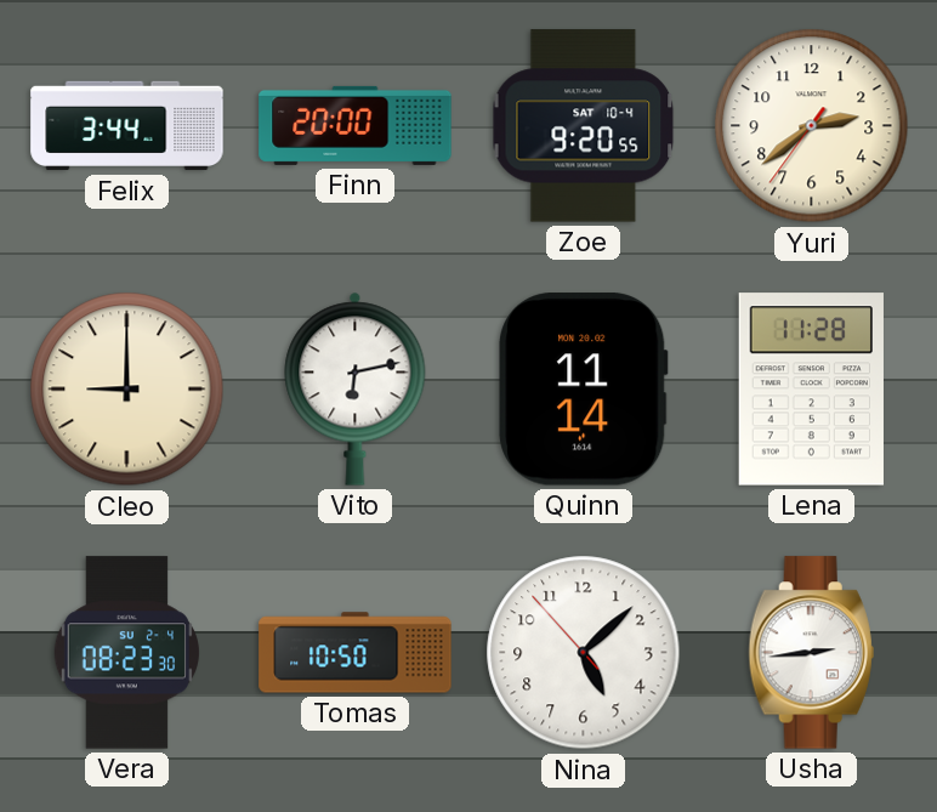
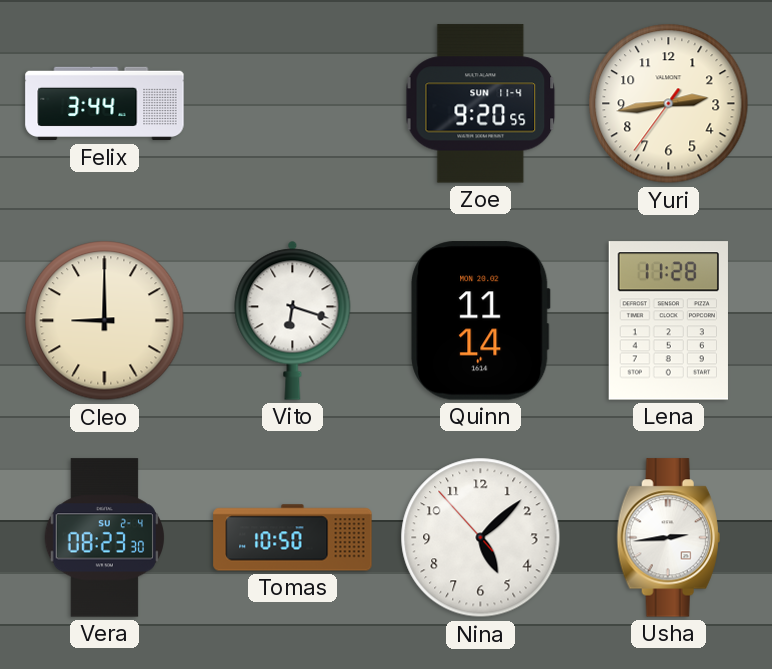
Finn: 20:00 -> none (356, 125)
Zoe date: SAT 10-4 -> SUN 11-4 (481, 104)
Yuri: 2:38 -> 2:43 (669, 104)
Vito: 6:13 -> 6:18 (293, 320)
